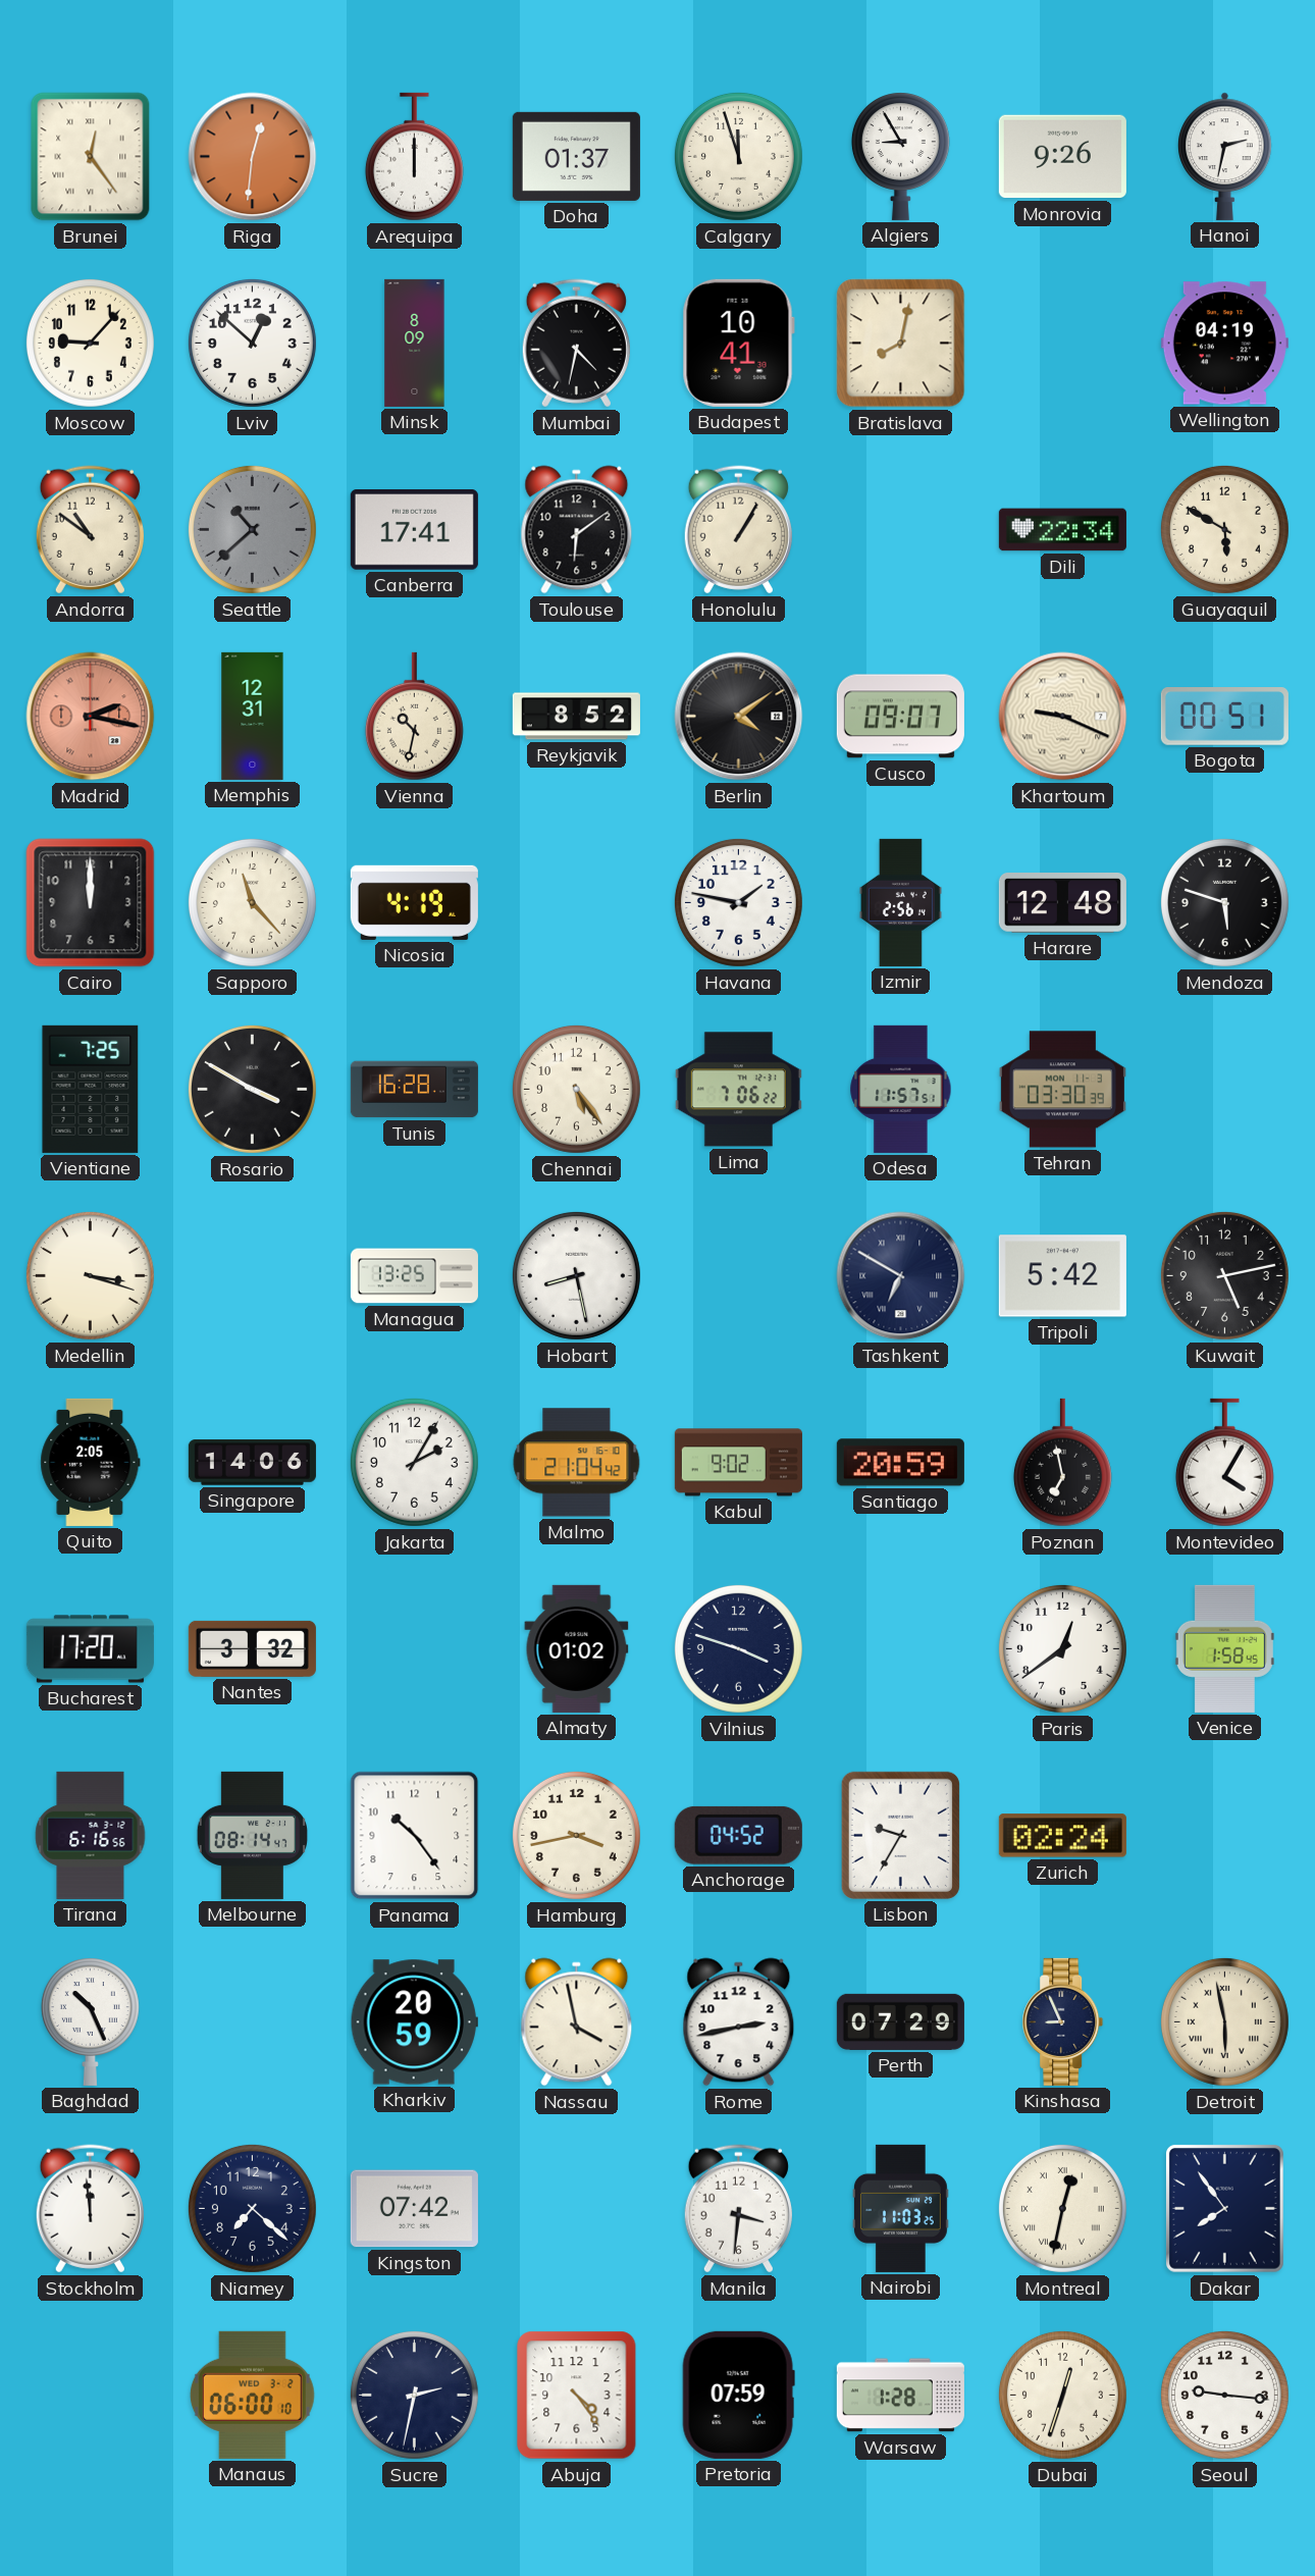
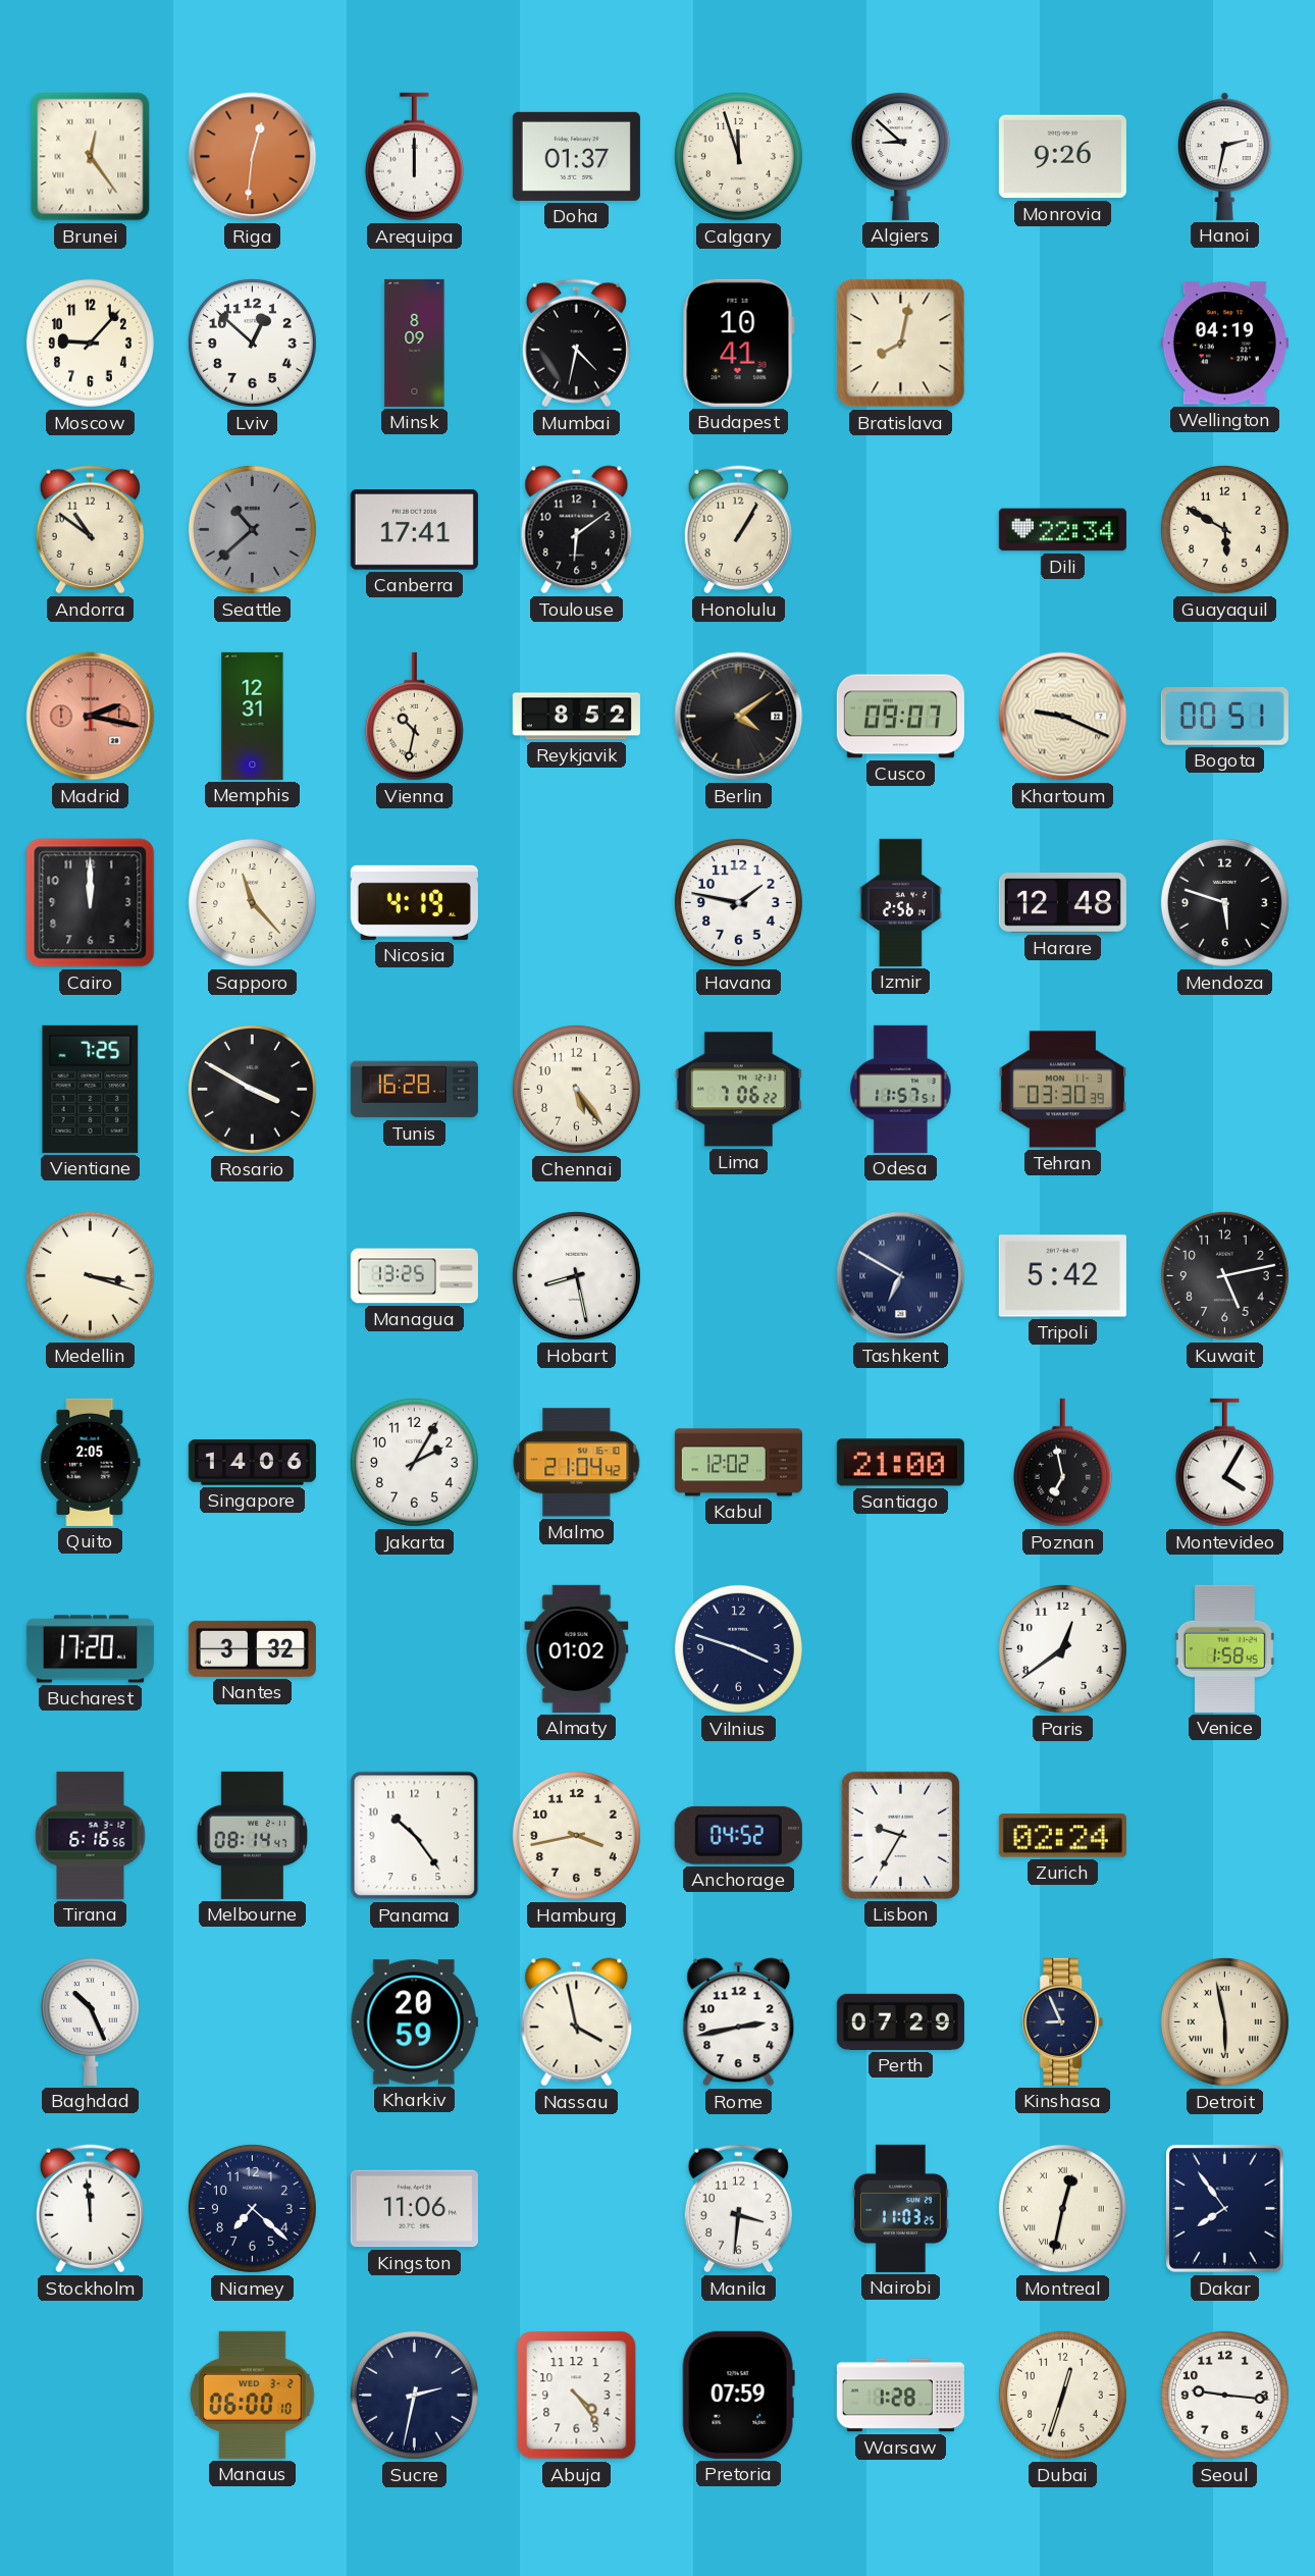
Algiers: 8:55 -> 8:52 (900, 156)
Kabul: 9:02 -> 12:02 (738, 1463)
Santiago: 20:59 -> 21:00 (900, 1463)
Kingston: 07:42 -> 11:06 (414, 2209)
